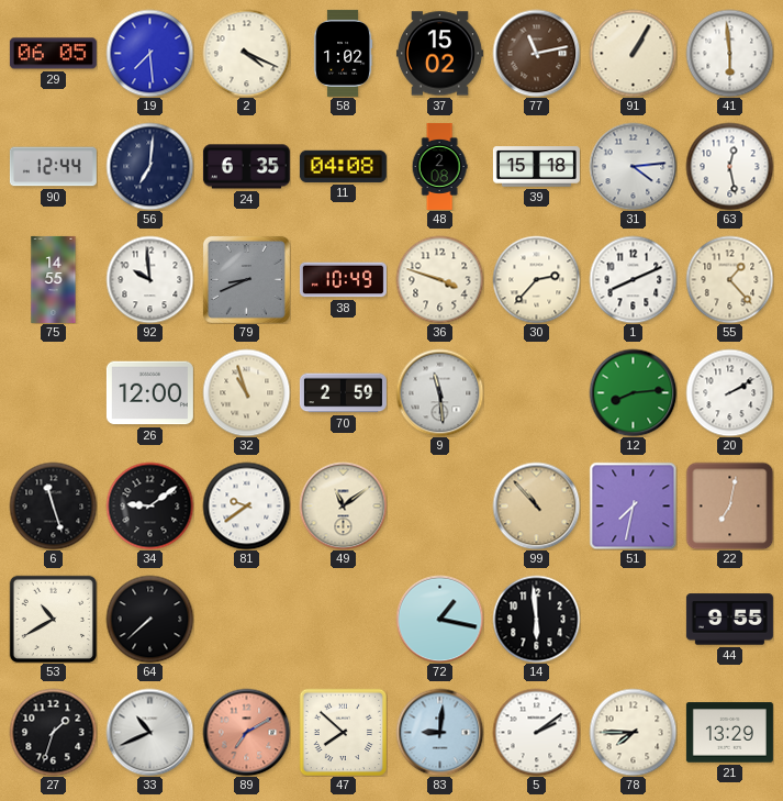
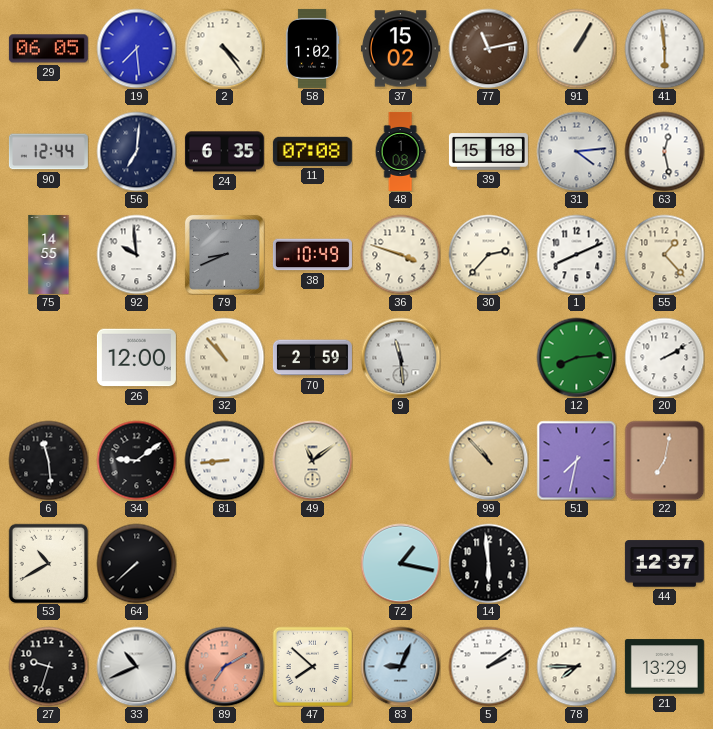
2: 4:19 -> 4:24 (224, 48)
11: 04:08 -> 07:08 (312, 151)
48: 2:08 -> 1:08 (400, 151)
32: 10:57 -> 10:53 (224, 357)
6: 11:27 -> 11:29 (48, 460)
81: 9:39 -> 8:44 (224, 460)
44: 9:55 -> 12:37 (664, 564)
27: 1:33 -> 9:33 (48, 666)
83: 9:01 -> 9:04 (400, 666)
